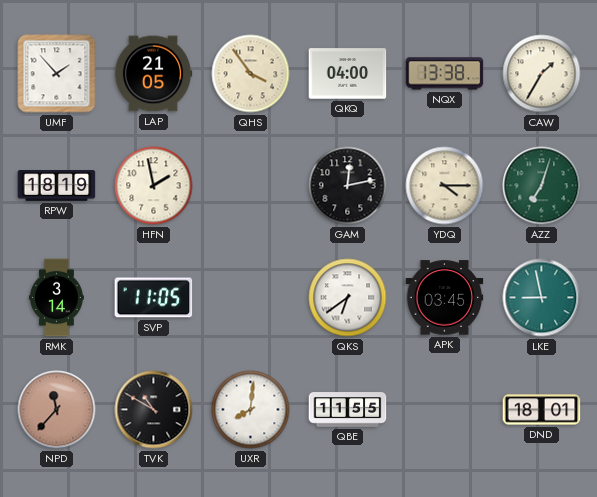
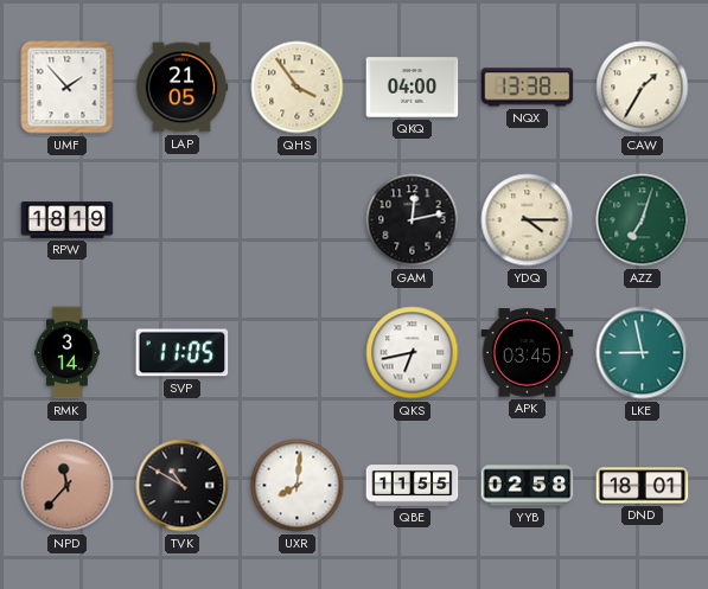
HFN: 1:58 -> none (154, 186)
QKS: 6:39 -> 6:43 (413, 353)
YYB: none -> 02:58 (528, 486)
